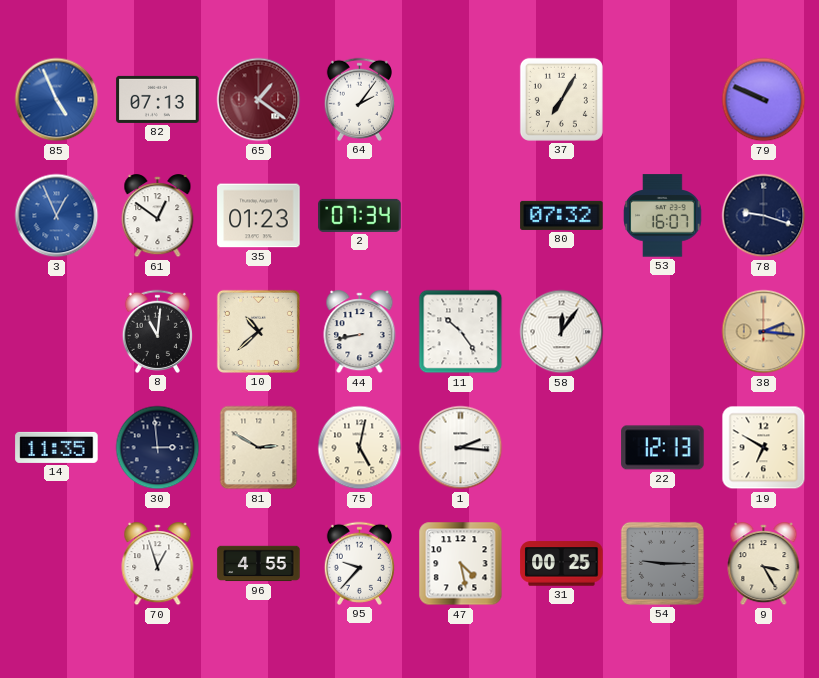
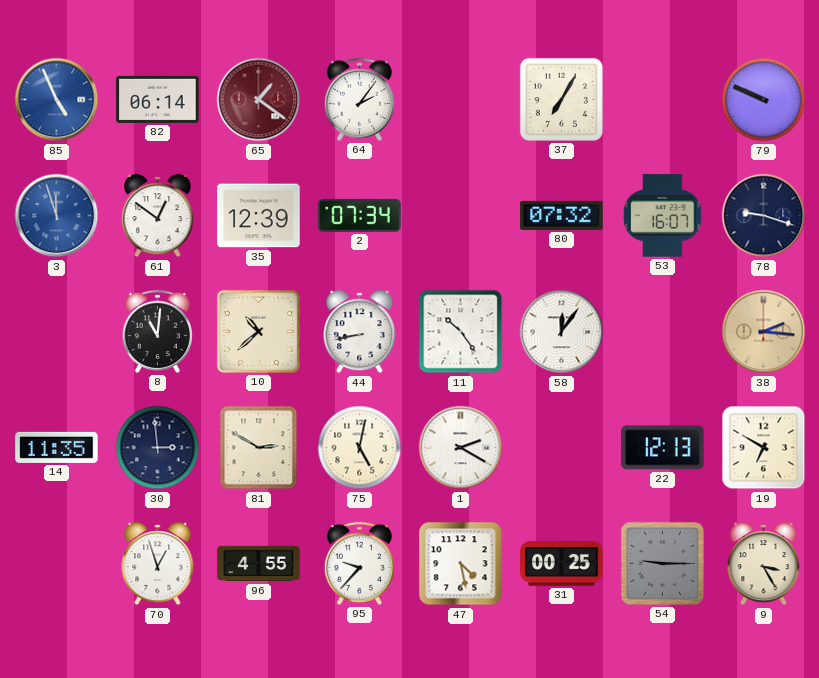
82: 07:13 -> 06:14 (158, 99)
3: 12:56 -> 11:57 (57, 216)
35: 01:23 -> 12:39 (259, 216)
1: 2:16 -> 2:20 (461, 448)
